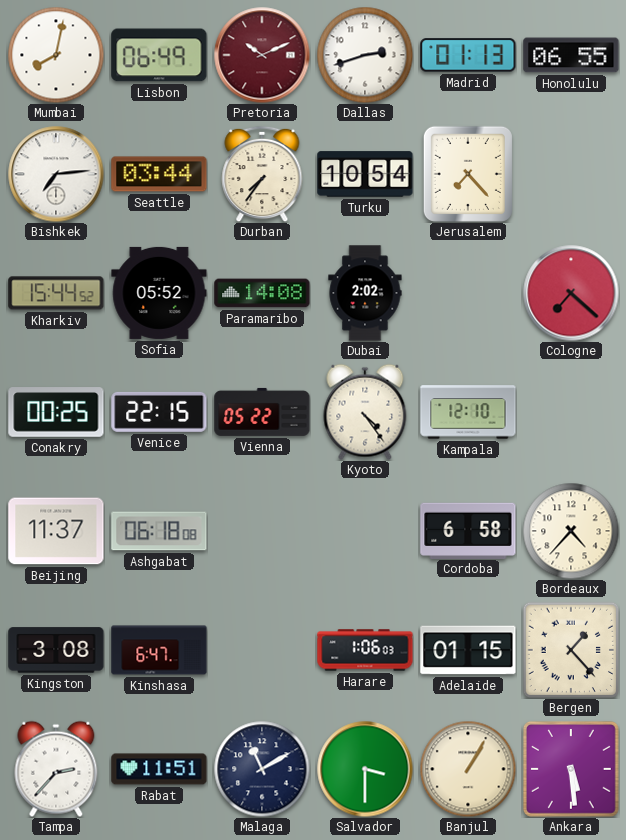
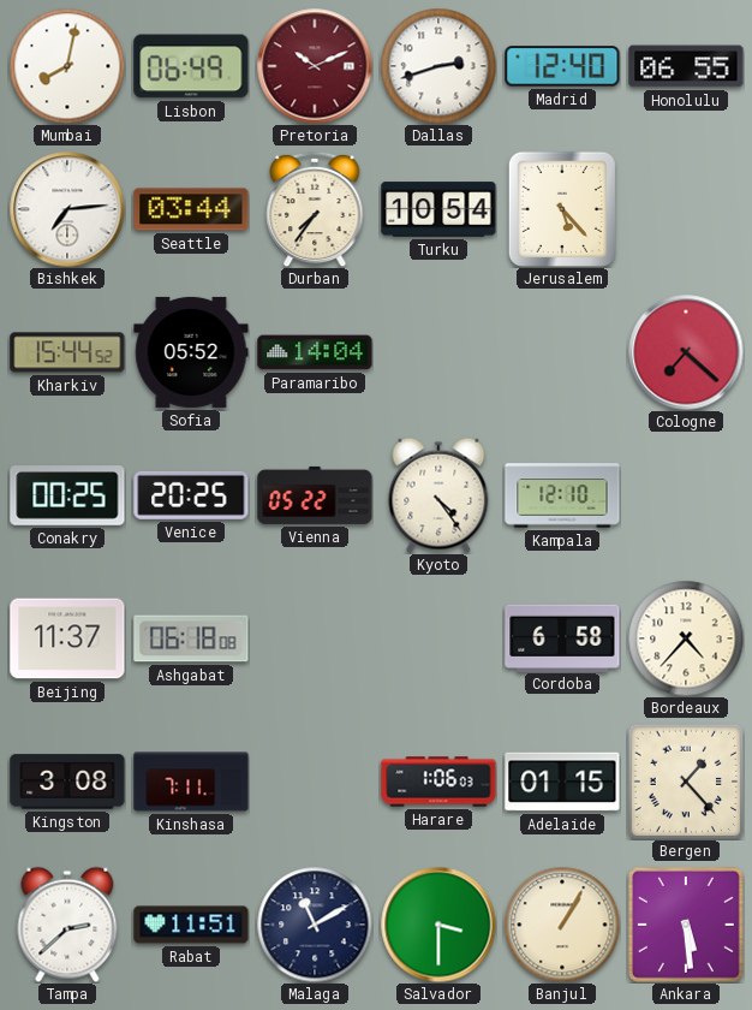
Madrid: 01:13 -> 12:40 (562, 66)
Jerusalem: 7:23 -> 5:23 (562, 209)
Paramaribo: 14:08 -> 14:04 (315, 352)
Dubai: 2:02 -> none (365, 293)
Venice: 22:15 -> 20:25 (191, 495)
Kinshasa: 6:47 -> 7:11 (191, 782)
Tampa: 2:37 -> 2:38 (67, 925)
